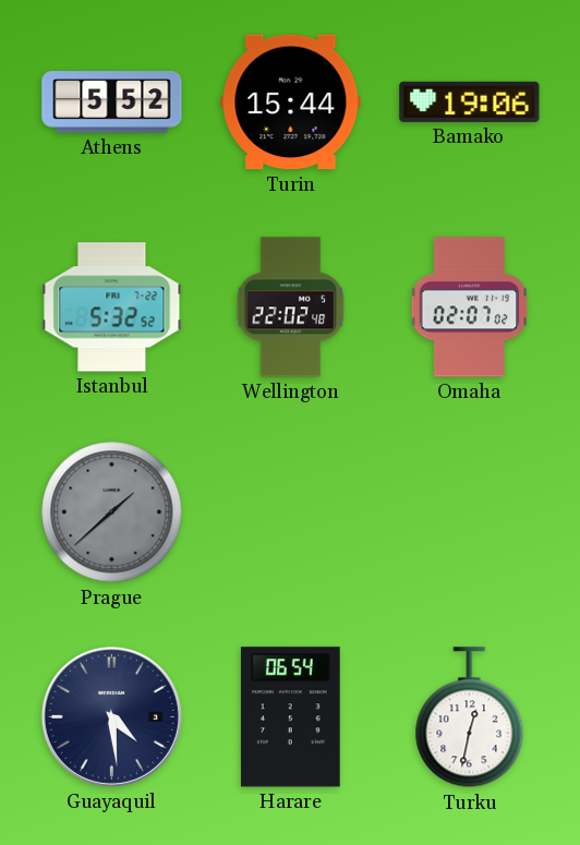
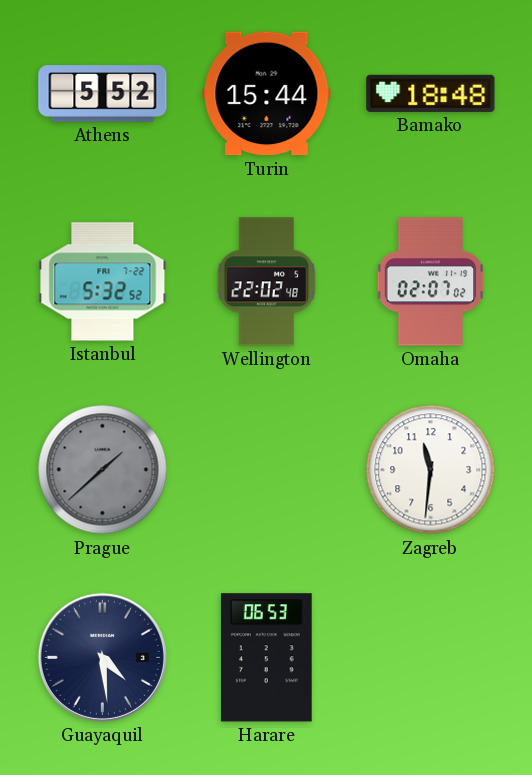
Bamako: 19:06 -> 18:48 (431, 93)
Zagreb: none -> 11:31 (431, 470)
Harare: 06:54 -> 06:53 (266, 658)
Turku: 12:32 -> none (470, 717)
